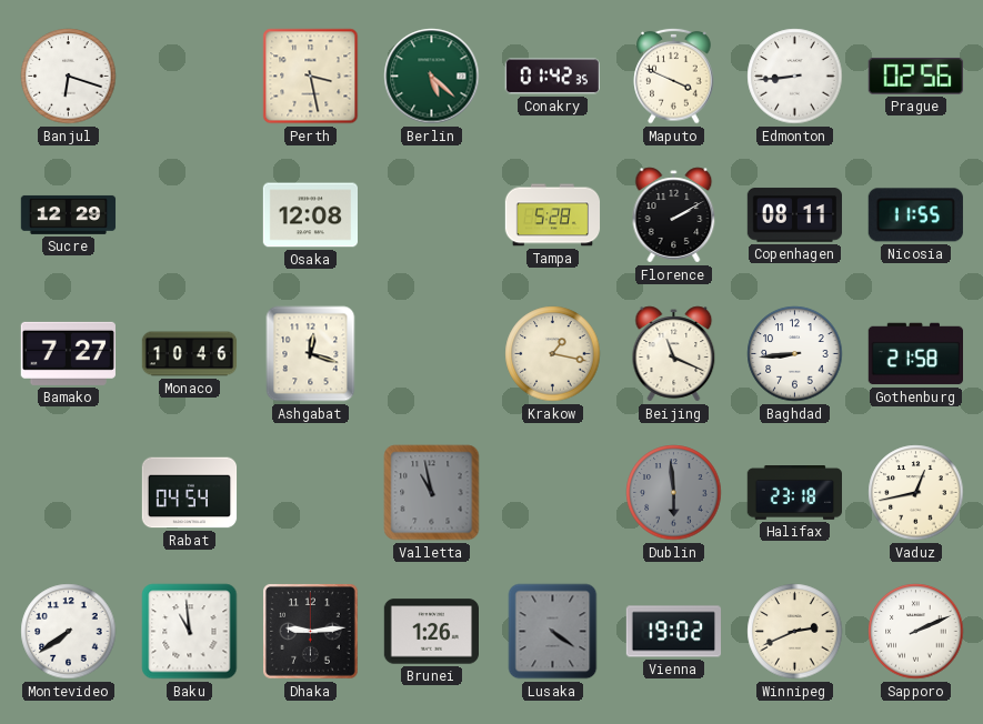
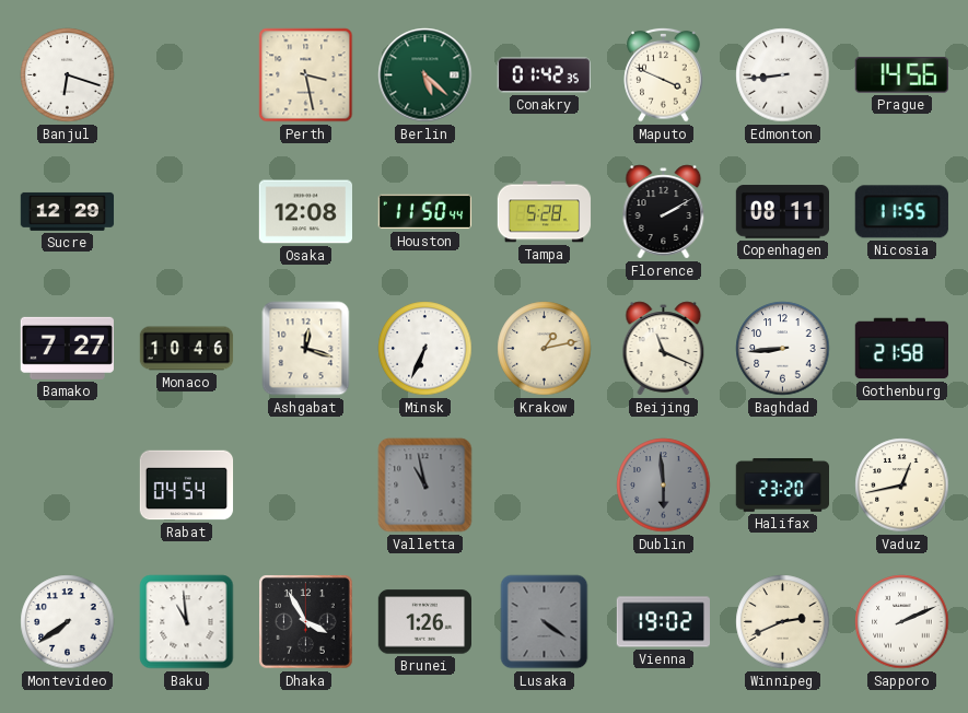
Prague: 02:56 -> 14:56 (901, 75)
Houston: none -> 11:50 (425, 212)
Minsk: none -> 6:34 (425, 349)
Krakow: 1:17 -> 1:13 (545, 349)
Halifax: 23:18 -> 23:20 (782, 486)
Dhaka: 9:14 -> 3:55 (306, 622)
